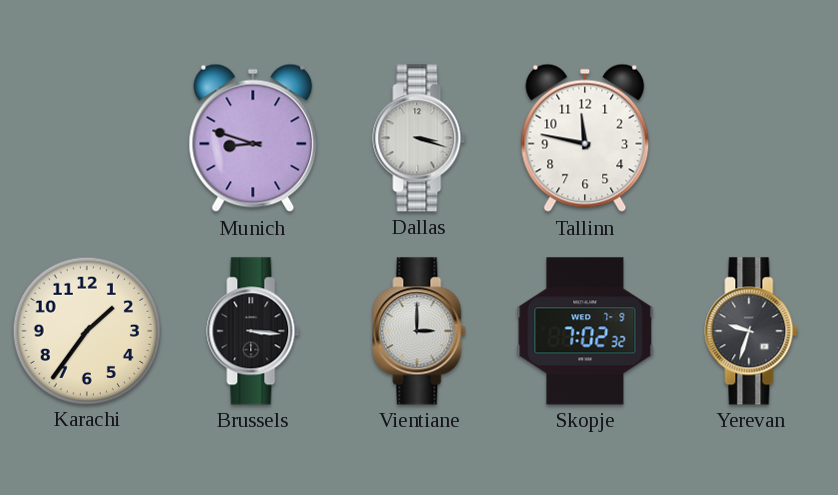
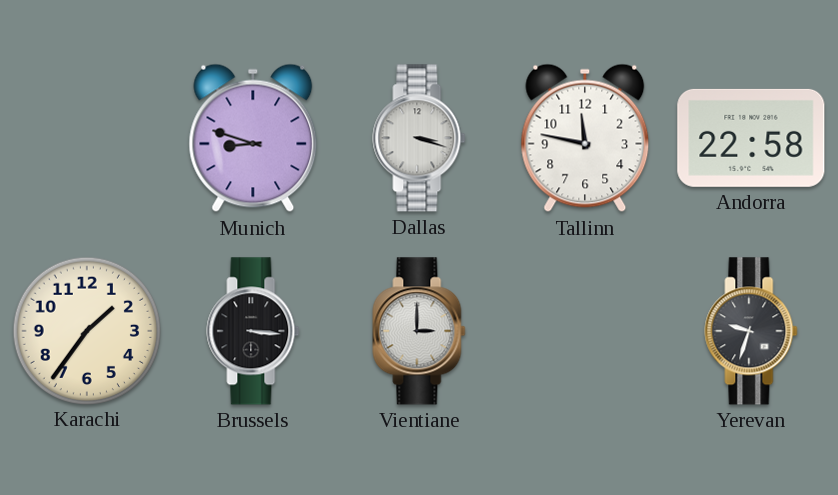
Andorra: none -> 22:58 (751, 138)
Skopje: 7:02 -> none (585, 331)
